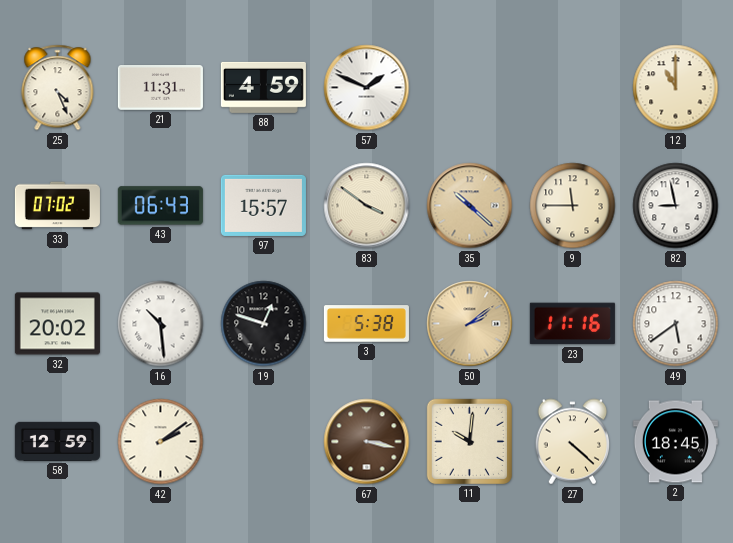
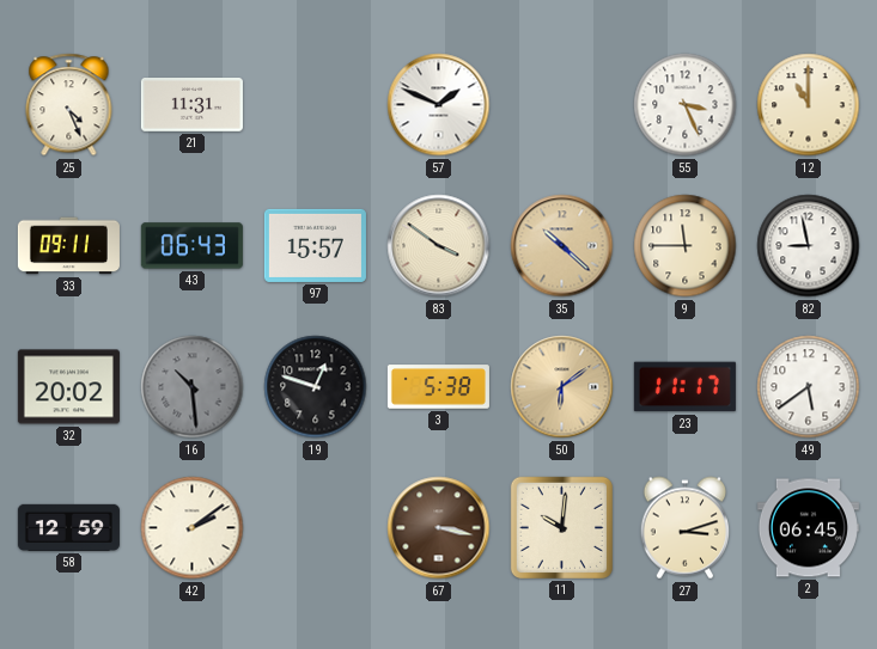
88: 4:59 -> none (263, 87)
55: none -> 3:26 (686, 105)
33: 07:02 -> 09:11 (68, 246)
16 dial: white -> grey (193, 387)
50: 2:09 -> 6:09 (562, 387)
23: 11:16 -> 11:17 (684, 387)
27: 4:22 -> 3:12 (686, 528)
2: 18:45 -> 06:45 (808, 528)
